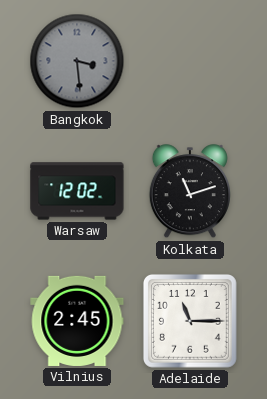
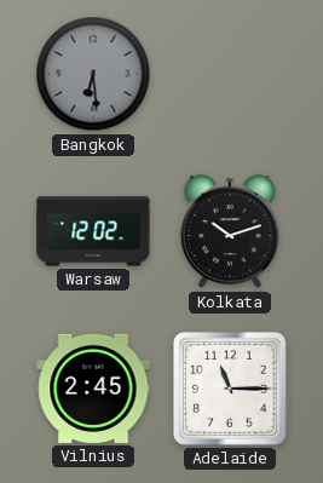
Bangkok: 3:29 -> 6:29 (93, 74)
Kolkata: 11:12 -> 10:12 (230, 232)
